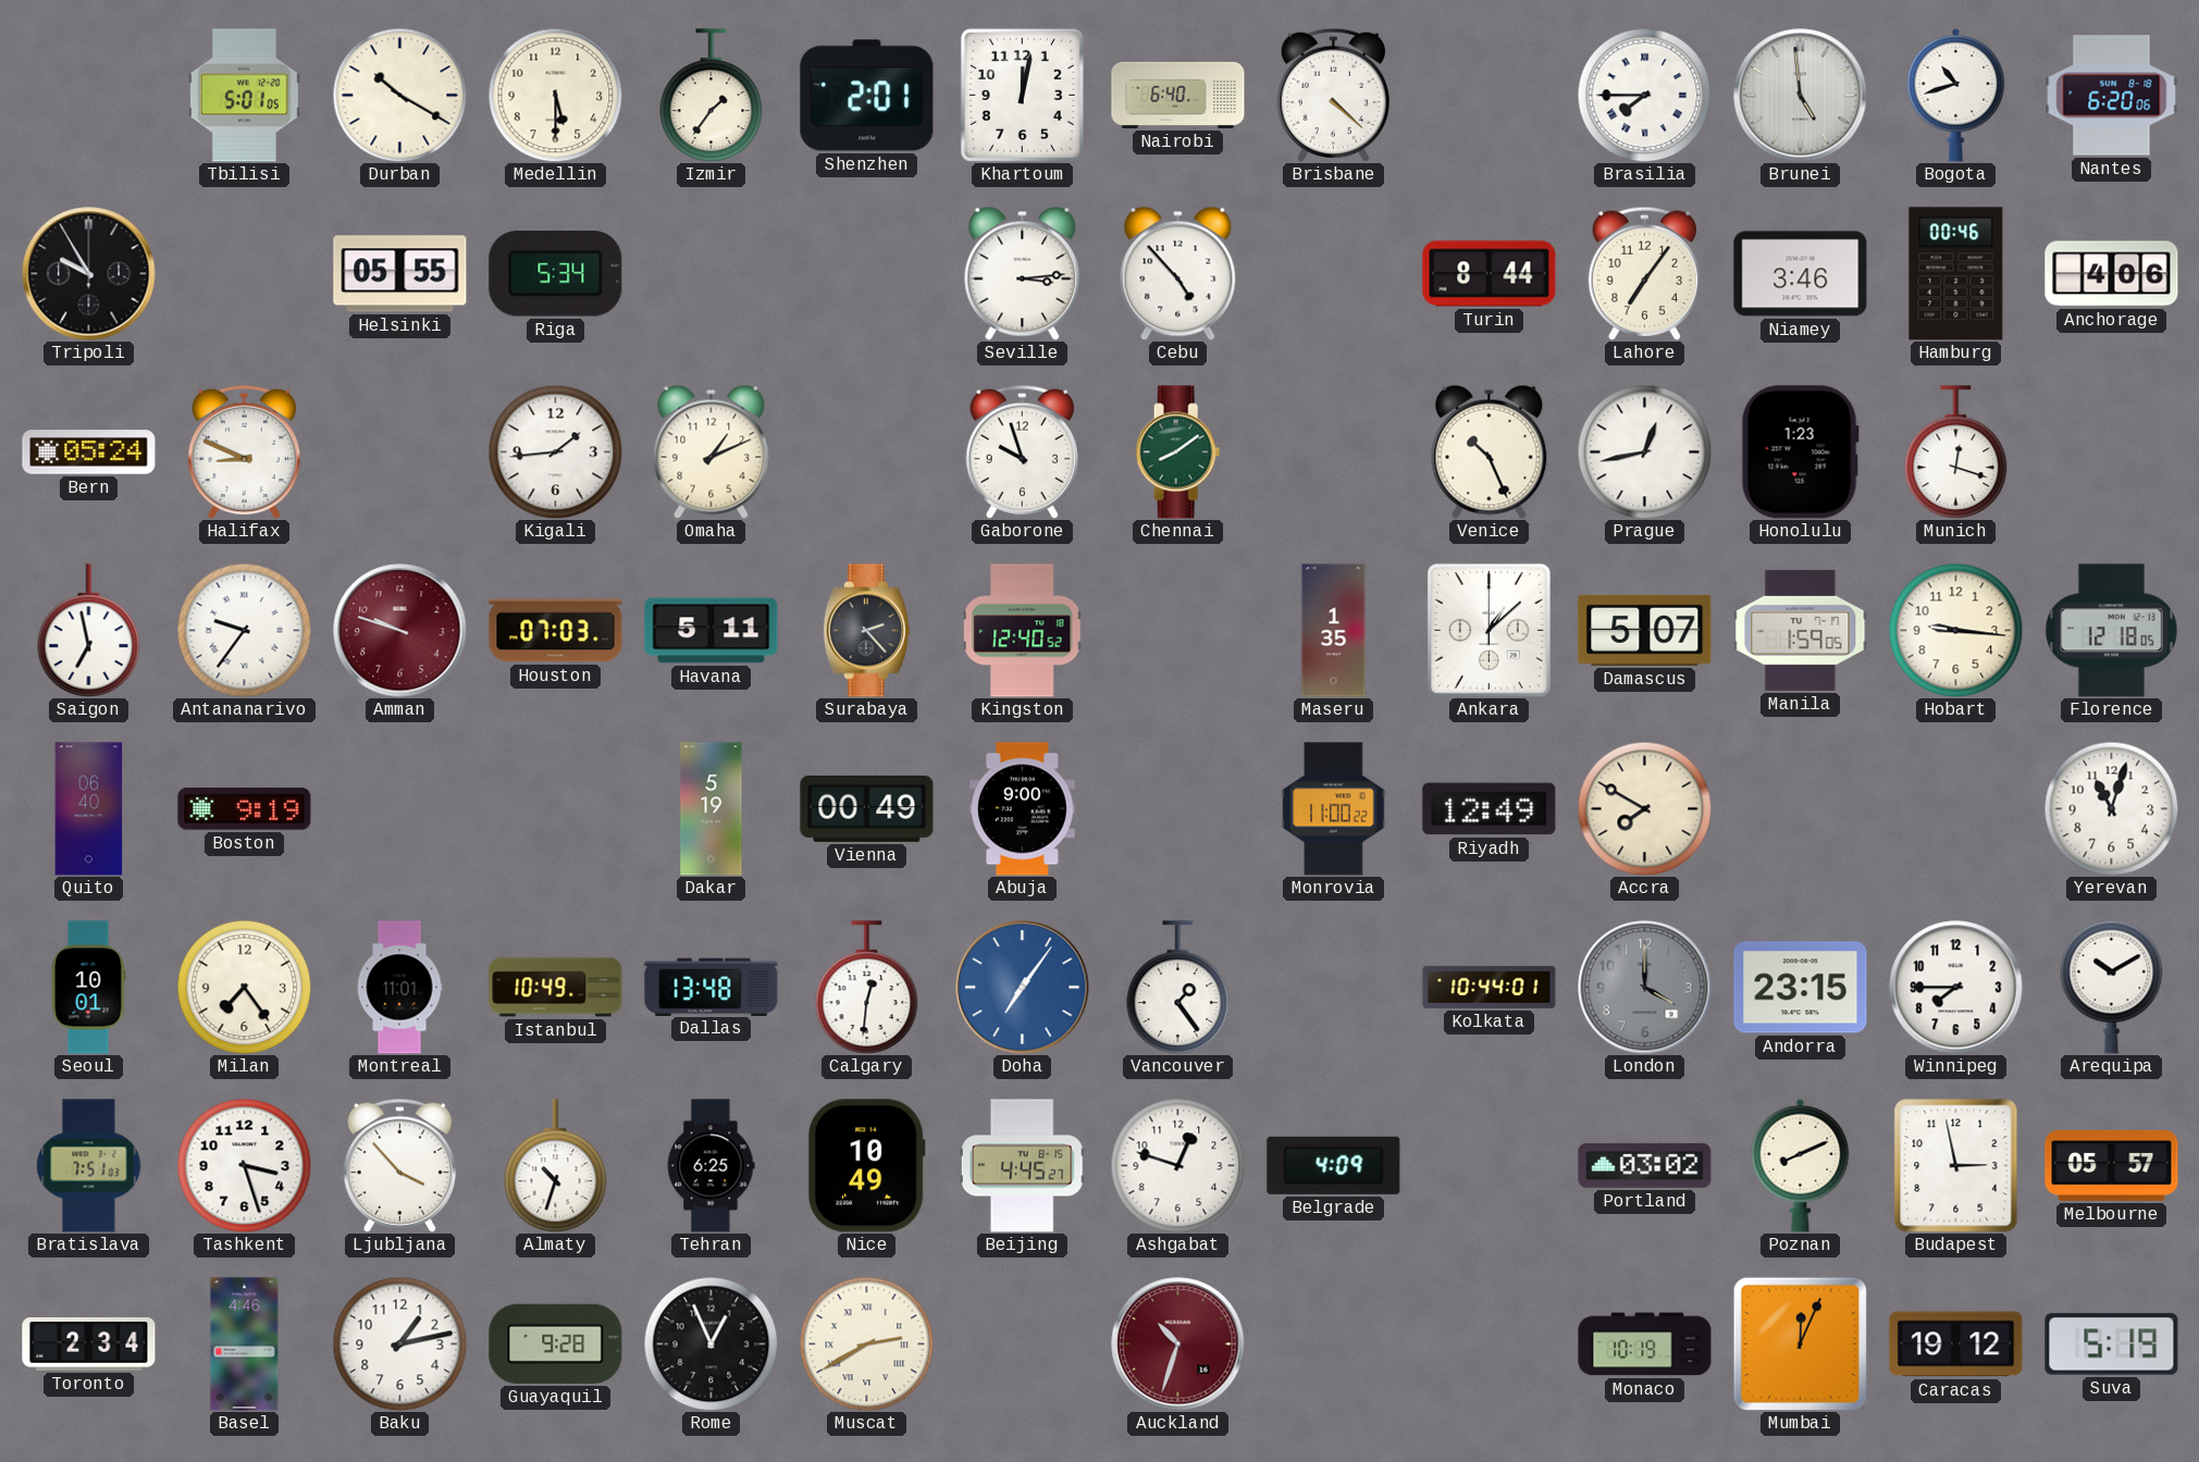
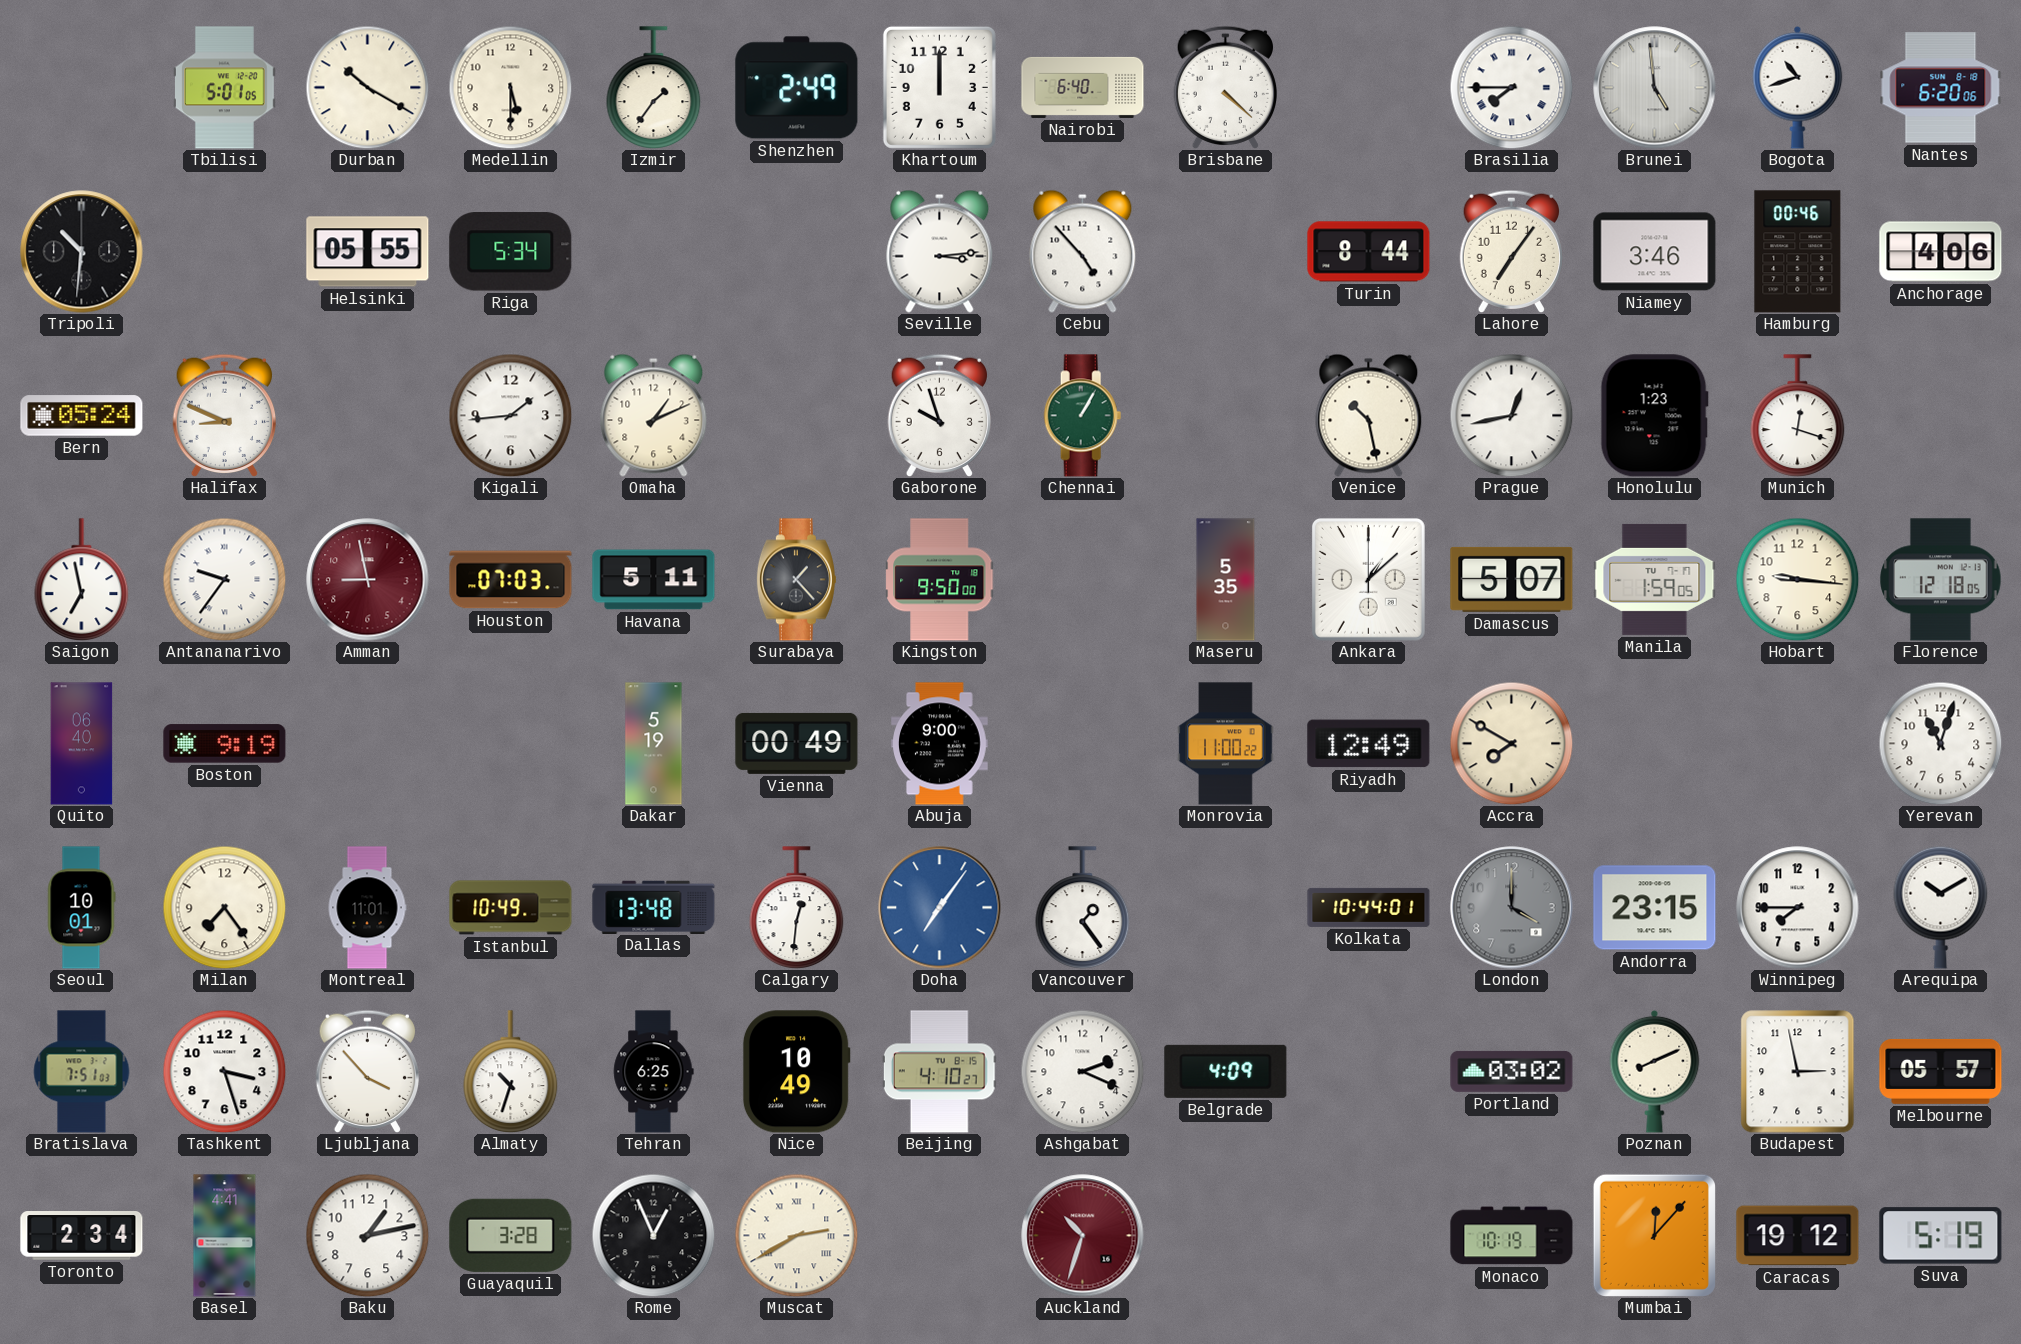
Shenzhen: 2:01 -> 2:49 (797, 88)
Khartoum: 12:02 -> 12:00 (939, 87)
Tripoli: 9:55 -> 10:31 (82, 252)
Chennai: 8:09 -> 1:05 (1083, 416)
Venice: 10:26 -> 10:28 (1369, 415)
Amman: 9:48 -> 8:58 (368, 580)
Surabaya: 2:23 -> 1:23 (796, 580)
Kingston: 12:40 -> 9:50 (940, 580)
Maseru: 1:35 -> 5:35 (1226, 580)
Beijing: 4:45 -> 4:10 (939, 1072)
Ashgabat: 12:48 -> 2:19 (1082, 1071)
Basel: 4:46 -> 4:41 (225, 1236)
Guayaquil: 9:28 -> 3:28 (511, 1235)
Mumbai: 12:04 -> 12:07 (1654, 1235)
